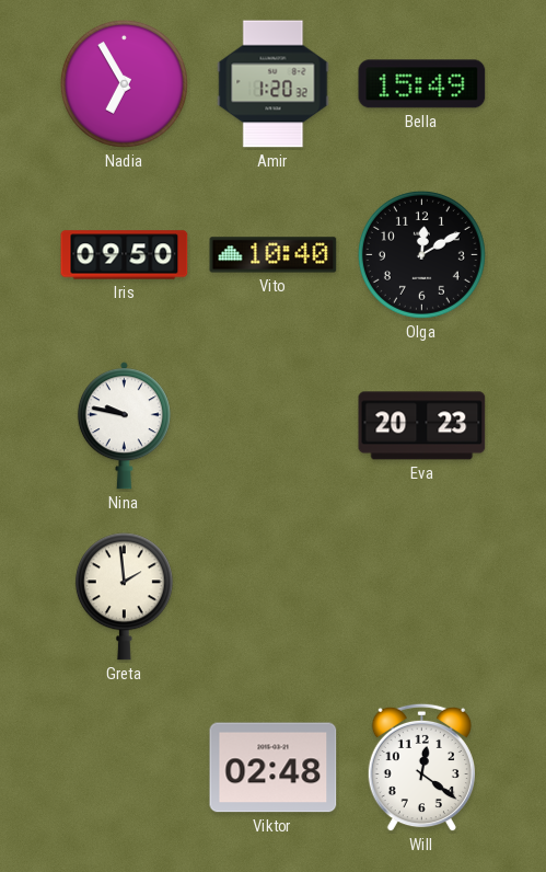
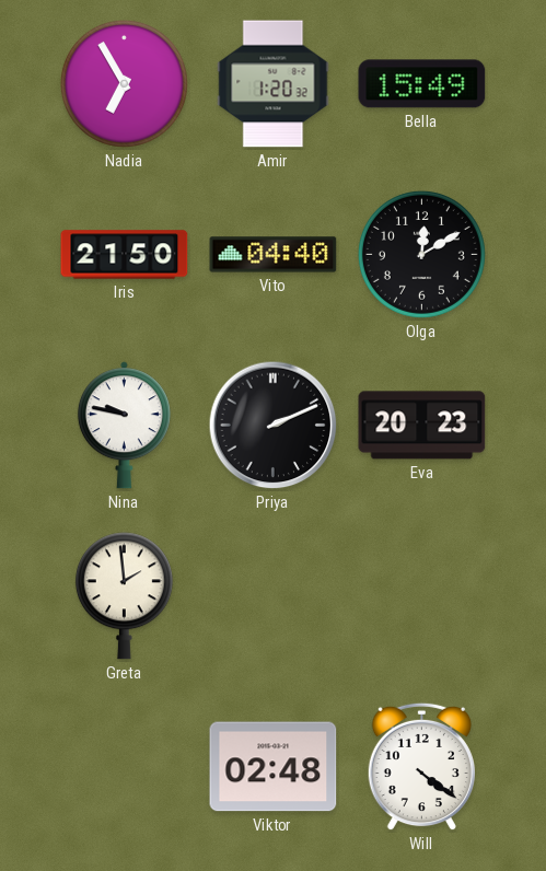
Iris: 09:50 -> 21:50 (125, 255)
Vito: 10:40 -> 04:40 (274, 255)
Priya: none -> 2:11 (274, 426)
Will: 12:21 -> 4:21 (421, 767)
